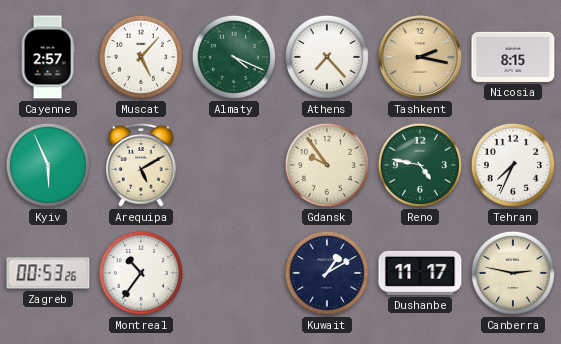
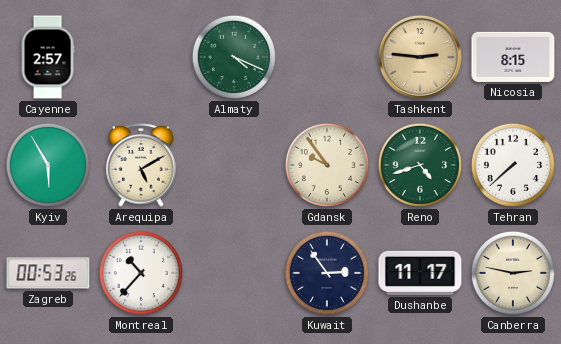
Muscat: 5:07 -> none (141, 57)
Athens: 7:23 -> none (327, 57)
Tashkent: 2:17 -> 2:46 (420, 57)
Kyiv: 5:56 -> 5:55 (48, 165)
Reno: 4:47 -> 4:42 (420, 165)
Tehran: 7:34 -> 7:38 (513, 165)
Montreal: 10:36 -> 10:37 (141, 273)
Kuwait: 1:10 -> 2:54 (327, 273)
